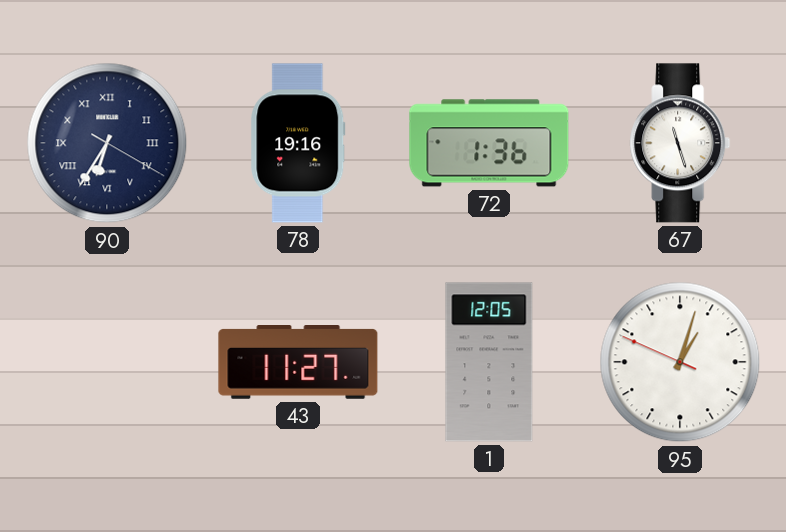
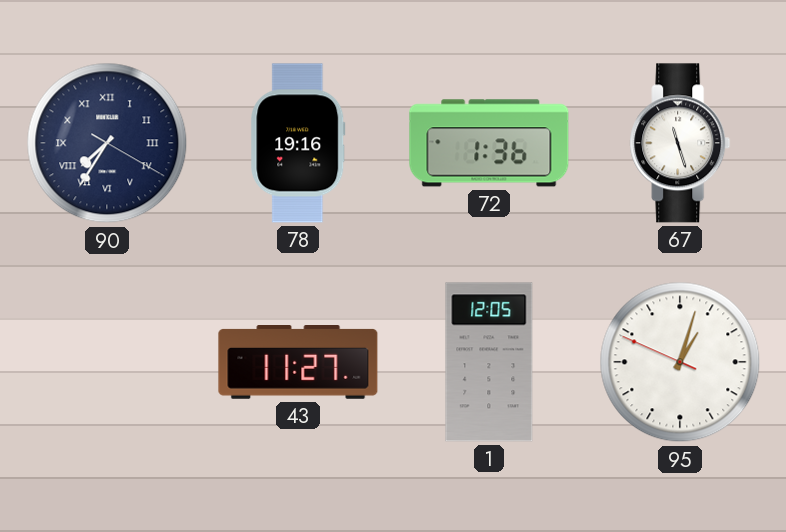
90: 6:35 -> 7:35 (107, 143)
